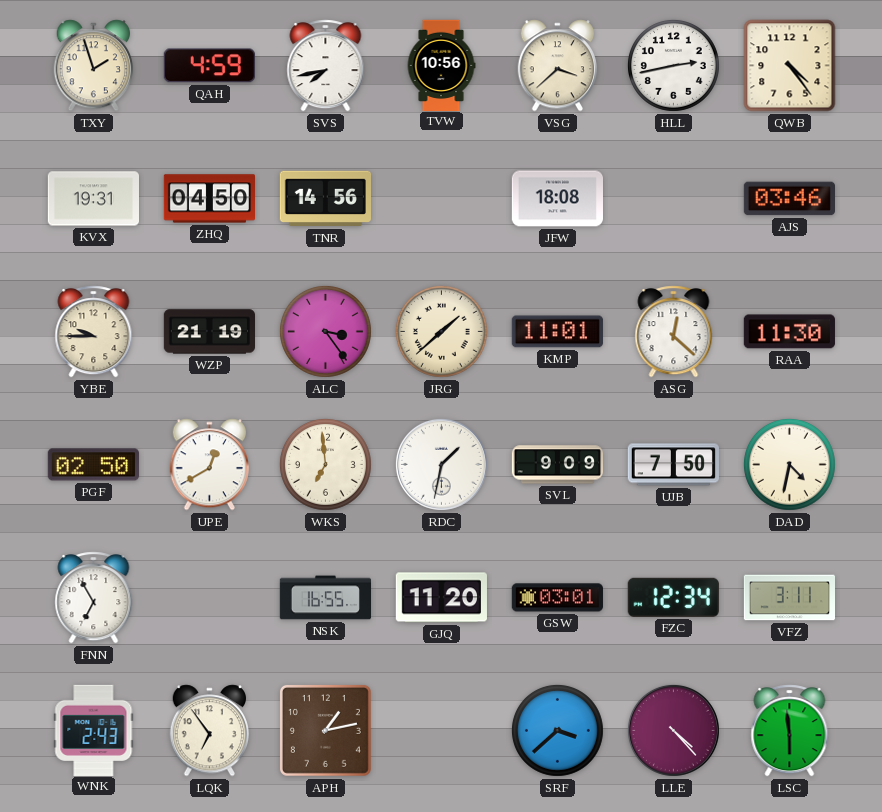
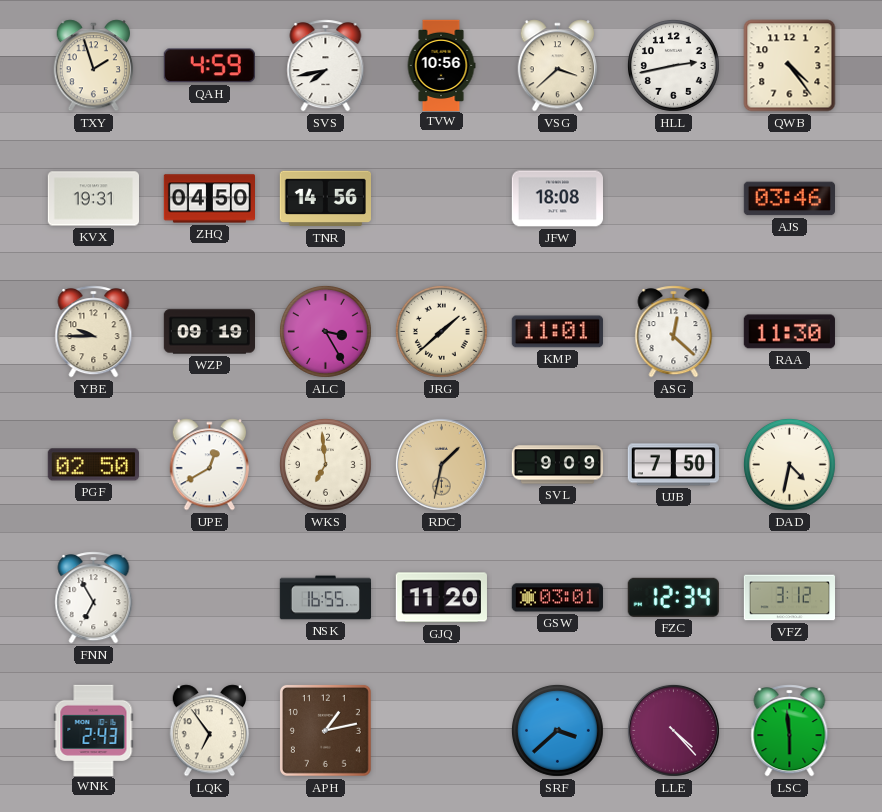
WZP: 21:19 -> 09:19 (210, 332)
ALC: 3:24 -> 3:25 (325, 331)
RDC dial: white -> champagne (441, 464)
VFZ: 3:11 -> 3:12 (790, 598)
